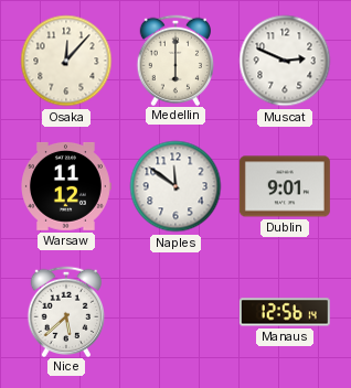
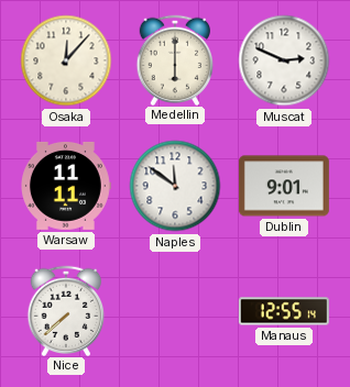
Warsaw: 11:12 -> 11:11 (66, 186)
Nice: 5:38 -> 7:38 (66, 310)
Manaus: 12:56 -> 12:55 (284, 311)
